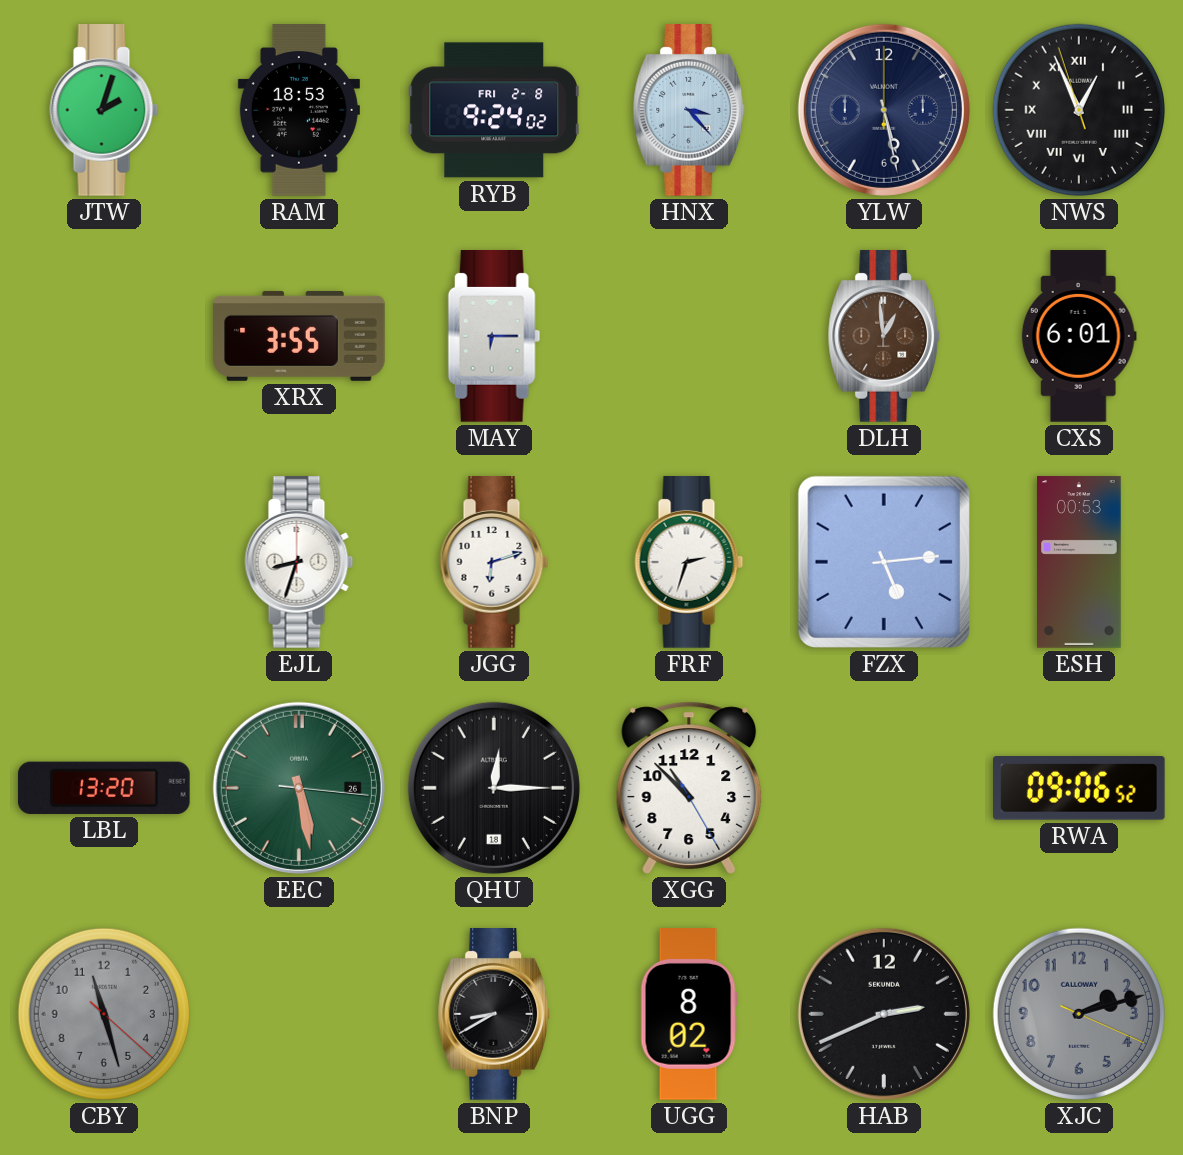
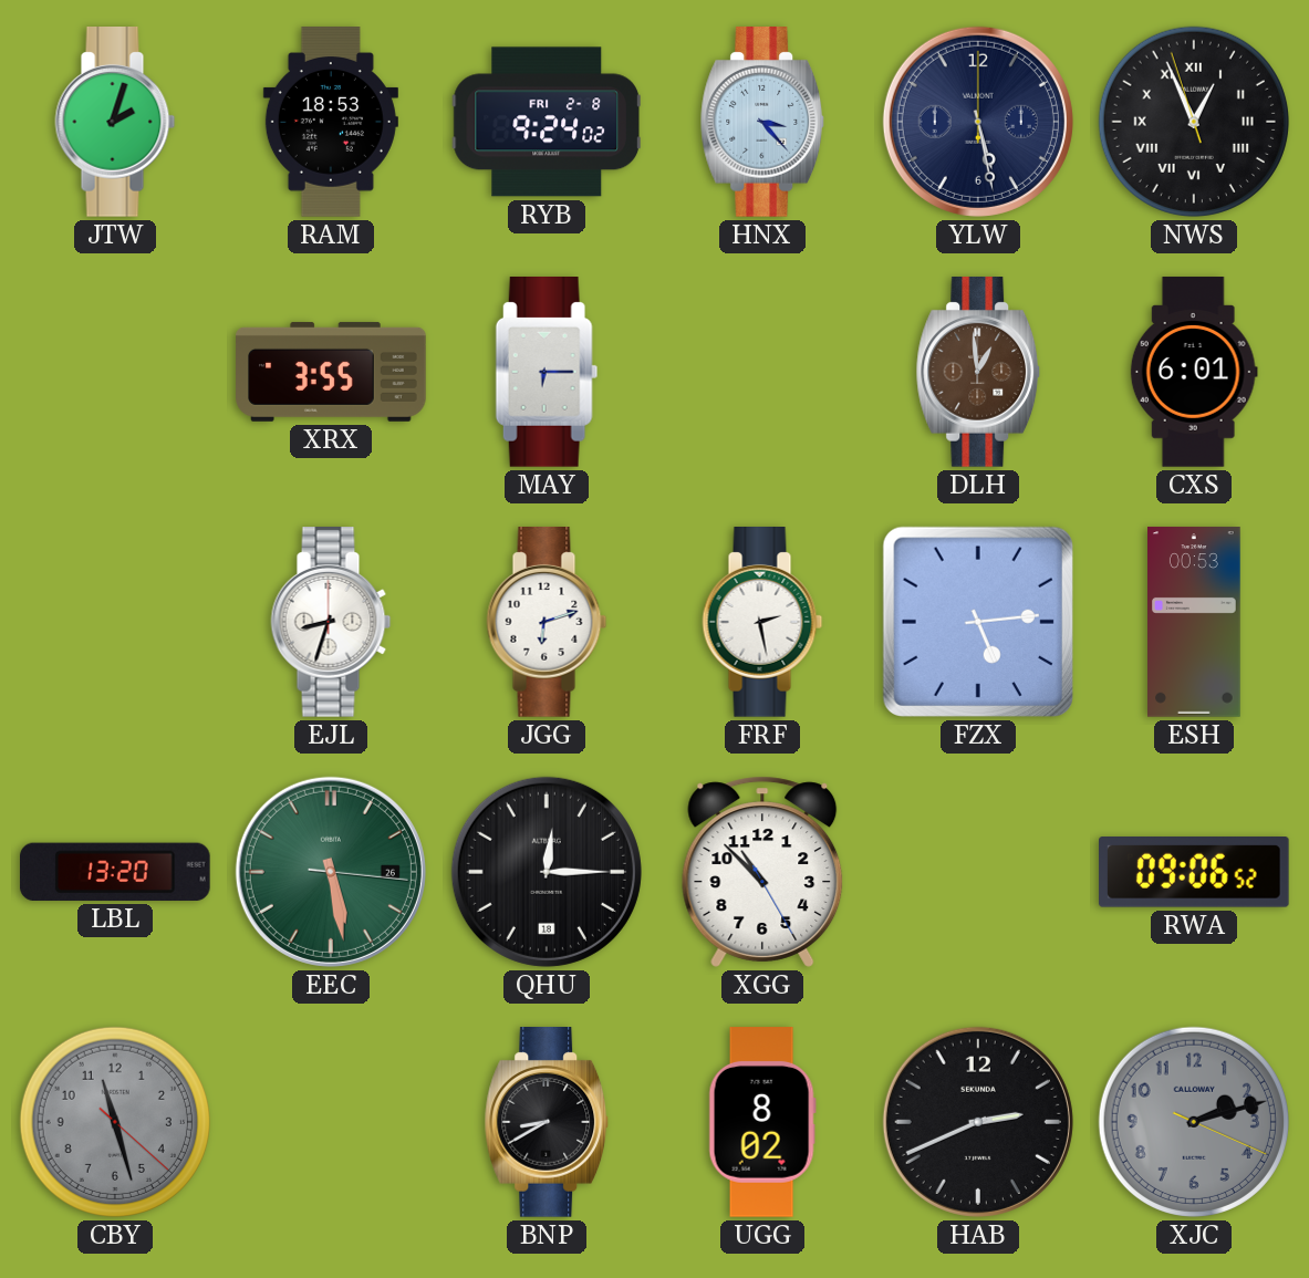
FRF: 2:33 -> 2:28 (762, 622)
